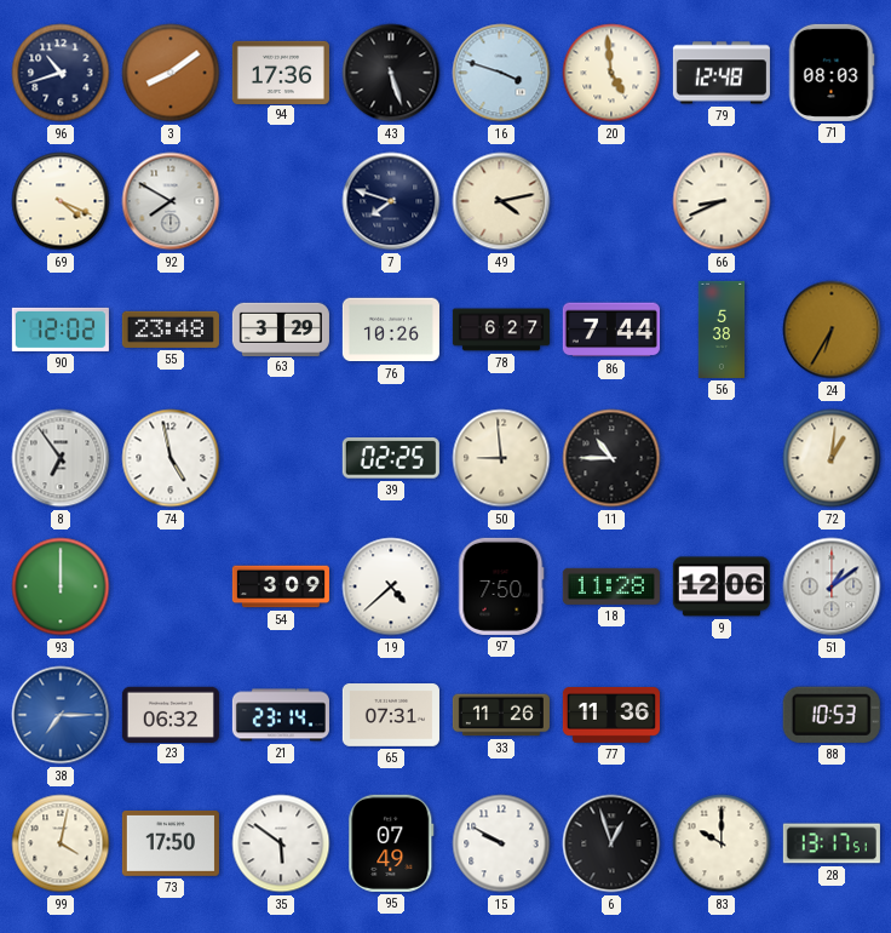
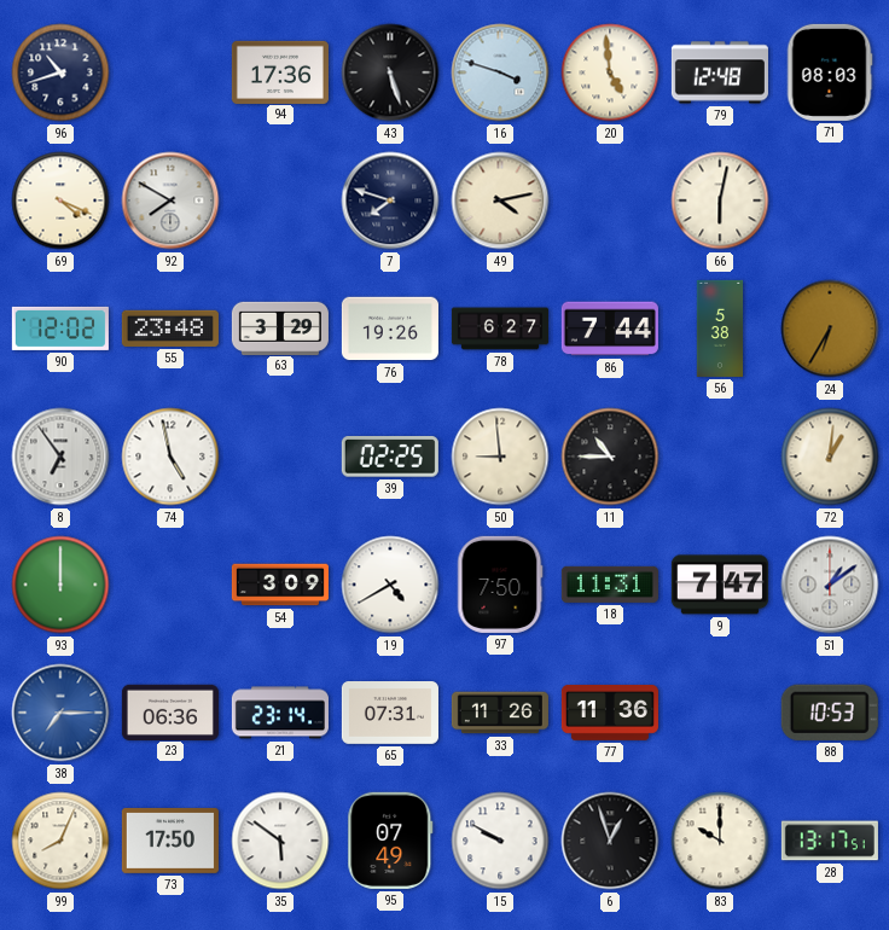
3: 8:09 -> none (171, 73)
66: 8:41 -> 6:02 (720, 200)
76: 10:26 -> 19:26 (390, 329)
19: 4:38 -> 4:40 (390, 585)
18: 11:28 -> 11:31 (610, 585)
9: 12:06 -> 7:47 (720, 585)
23: 06:32 -> 06:36 (170, 711)
99: 4:02 -> 8:04 (60, 841)
